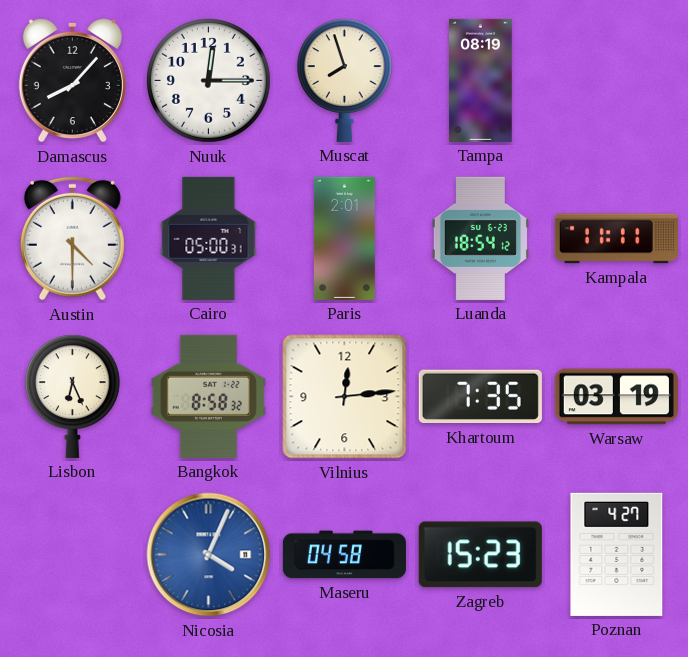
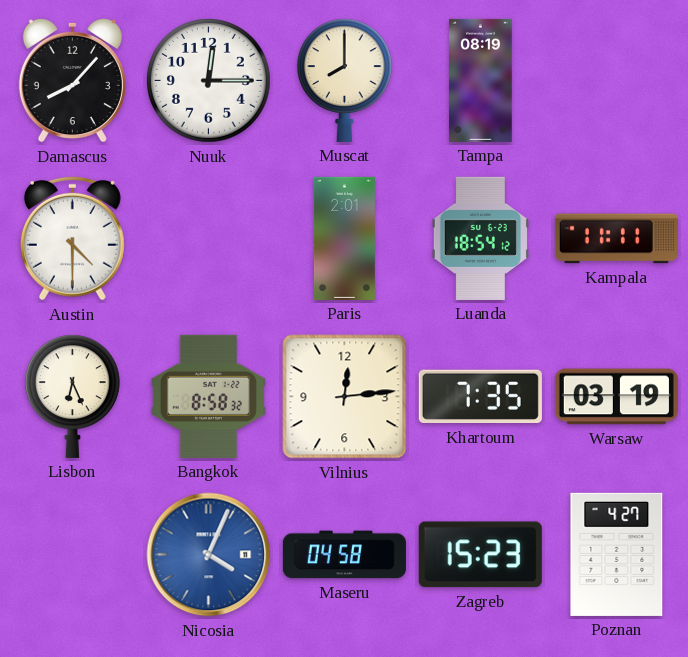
Muscat: 7:57 -> 8:00 (344, 80)
Cairo: 05:00 -> none (209, 238)
